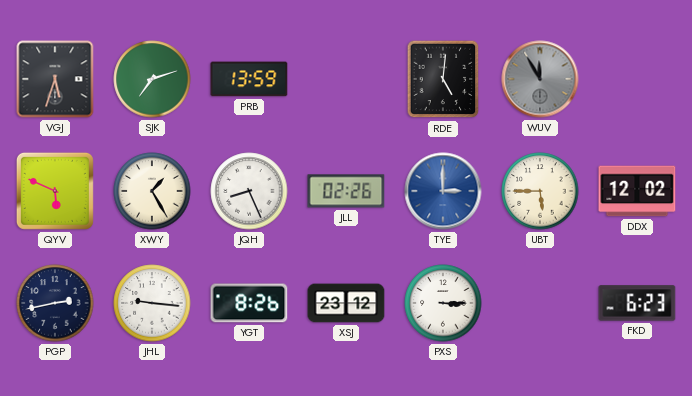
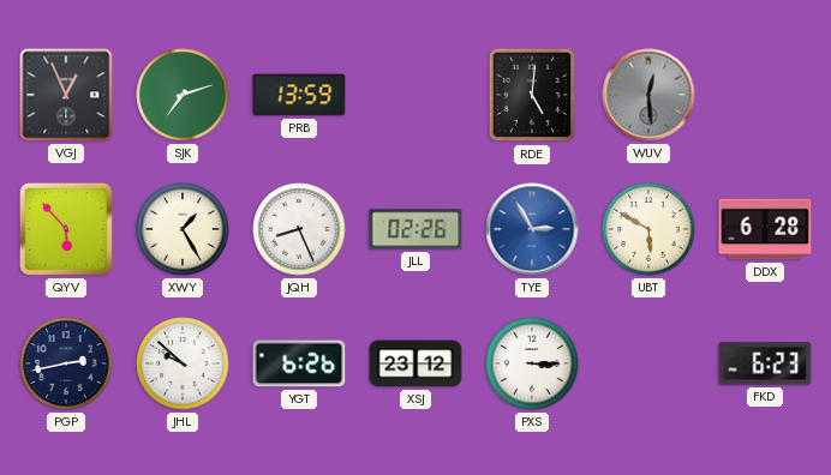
VGJ: 5:33 -> 12:56 (66, 95)
WUV: 11:55 -> 12:29 (648, 95)
QYV: 5:49 -> 5:53 (66, 229)
TYE: 3:00 -> 2:55 (532, 229)
UBT: 5:45 -> 5:50 (648, 229)
DDX: 12:02 -> 6:28 (765, 229)
JHL: 9:16 -> 9:52 (183, 363)
YGT: 8:26 -> 6:26 (299, 363)
